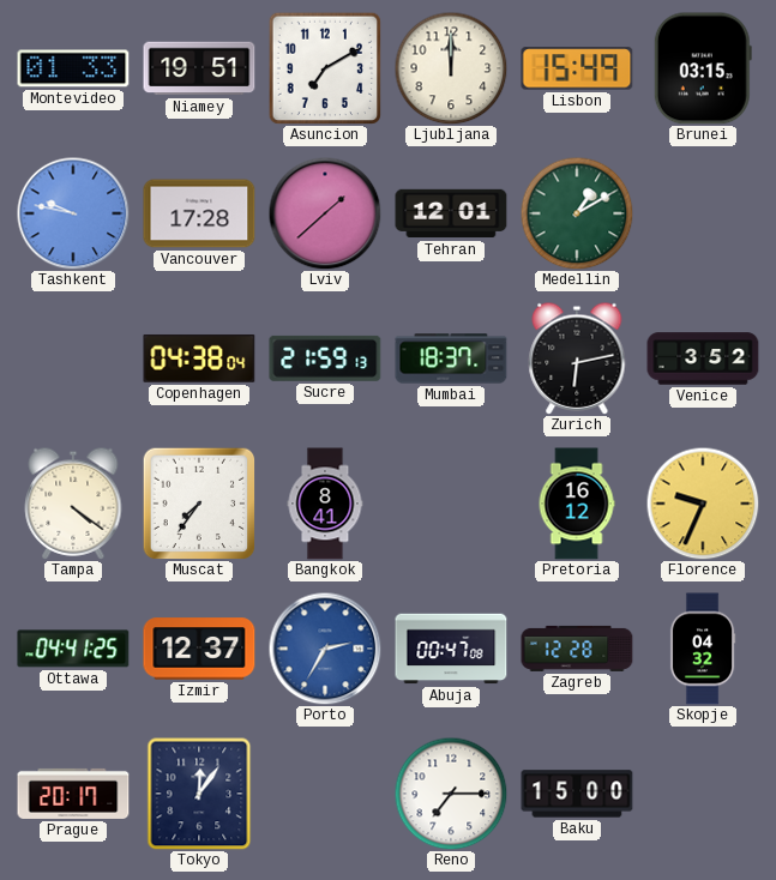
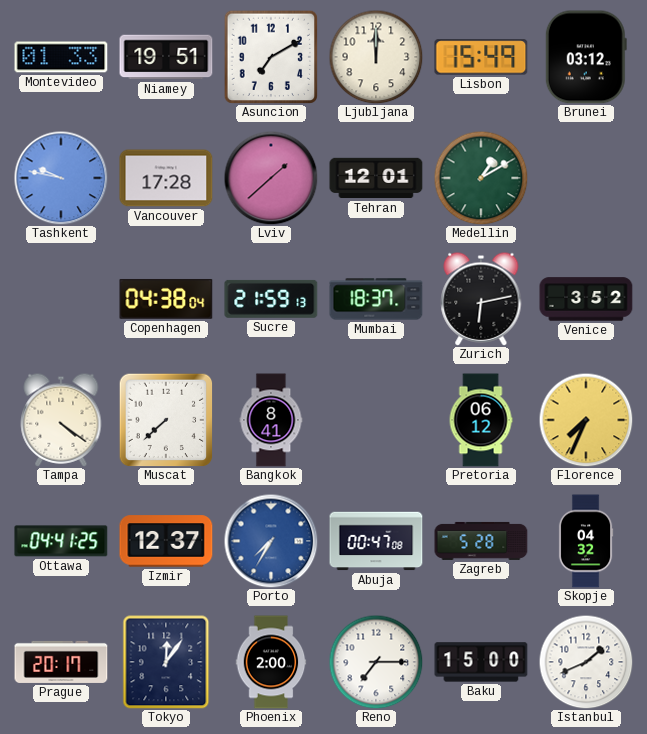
Brunei: 03:15 -> 03:12 (586, 57)
Muscat: 7:36 -> 7:38 (166, 420)
Pretoria: 16:12 -> 06:12 (481, 420)
Florence: 9:34 -> 7:34 (586, 420)
Porto: 2:35 -> 7:35 (271, 541)
Zagreb: 12:28 -> 5:28 (481, 541)
Phoenix: none -> 2:00 (271, 662)
Istanbul: none -> 1:41 (586, 662)
